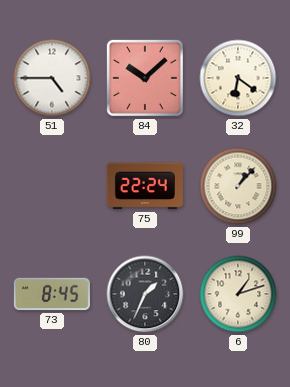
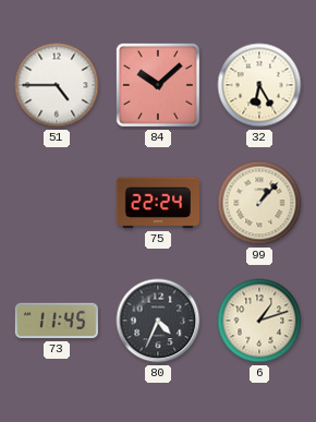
32: 6:21 -> 6:25 (259, 85)
73: 8:45 -> 11:45 (57, 321)
80: 1:34 -> 4:34 (158, 321)
